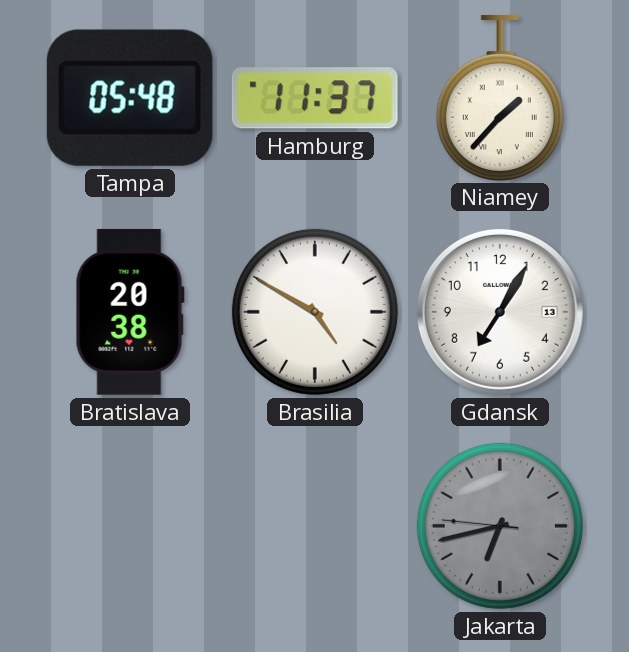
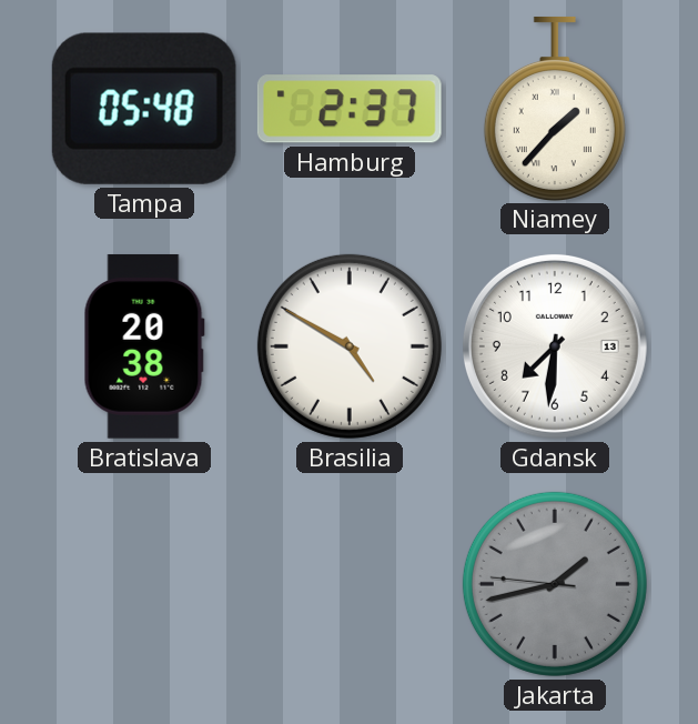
Hamburg: 11:37 -> 2:37 (350, 109)
Gdansk: 7:05 -> 7:31 (555, 346)
Jakarta: 6:42 -> 1:42 (555, 584)
